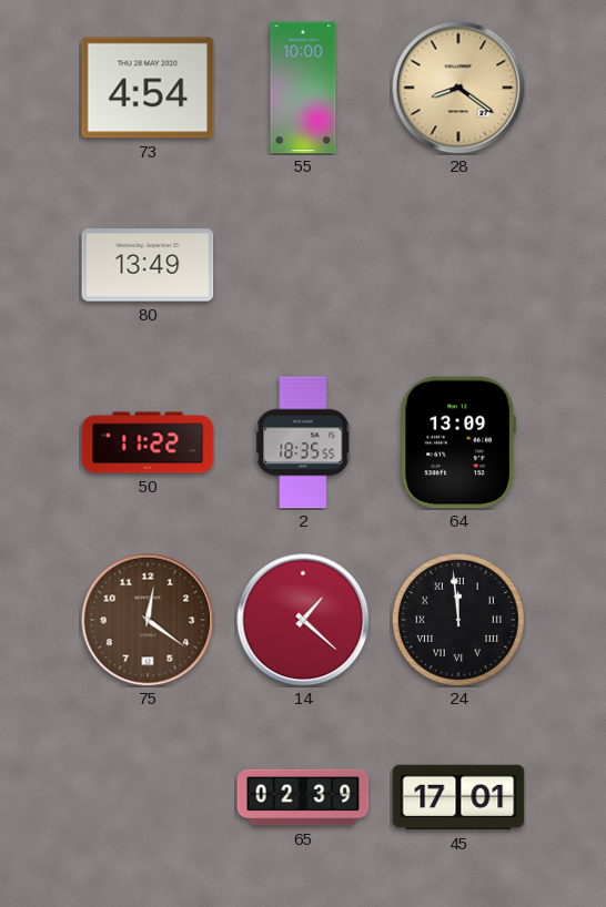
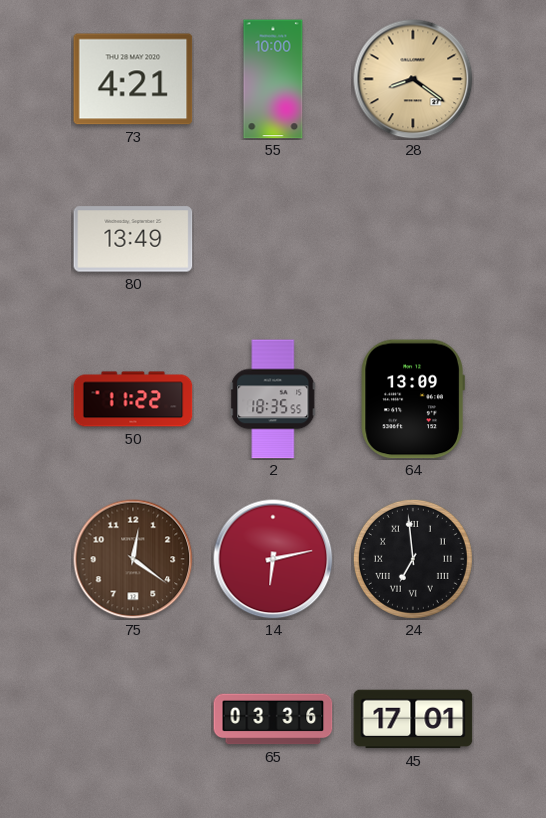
73: 4:54 -> 4:21 (133, 79)
14: 1:22 -> 6:13 (273, 559)
24: 11:59 -> 6:59 (413, 559)
65: 02:39 -> 03:36 (273, 719)
